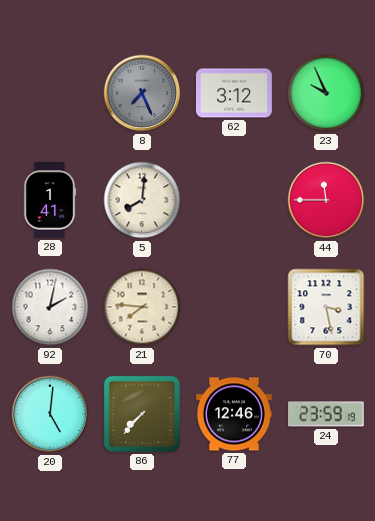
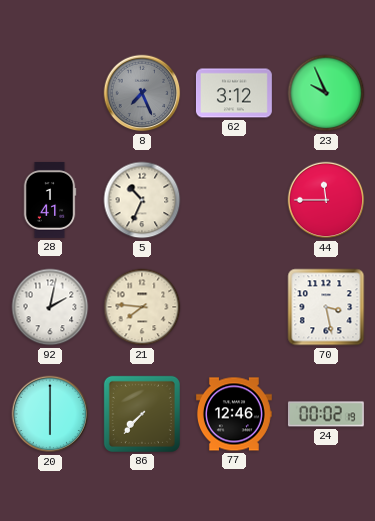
5: 8:01 -> 10:34 (142, 200)
20: 5:01 -> 6:00 (50, 414)
24: 23:59 -> 00:02 (326, 414)
